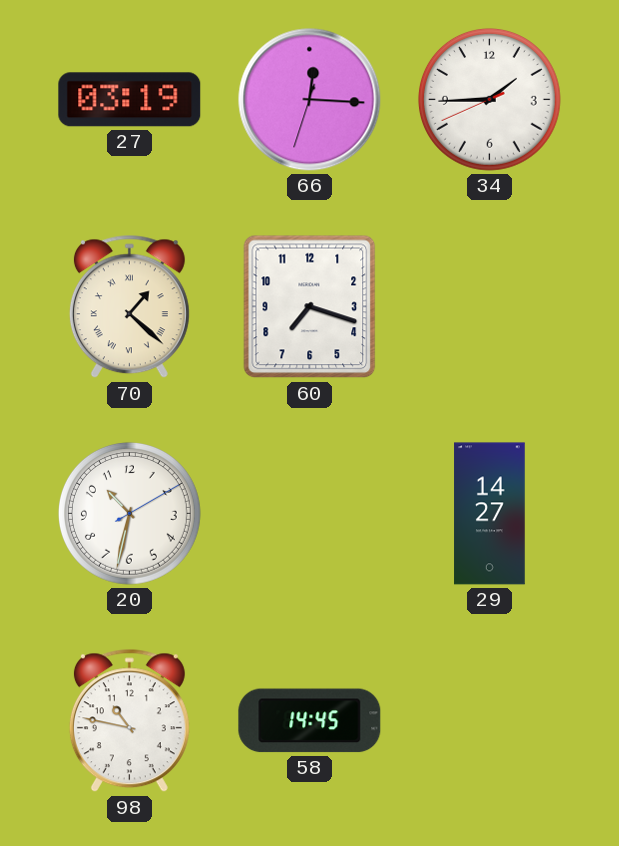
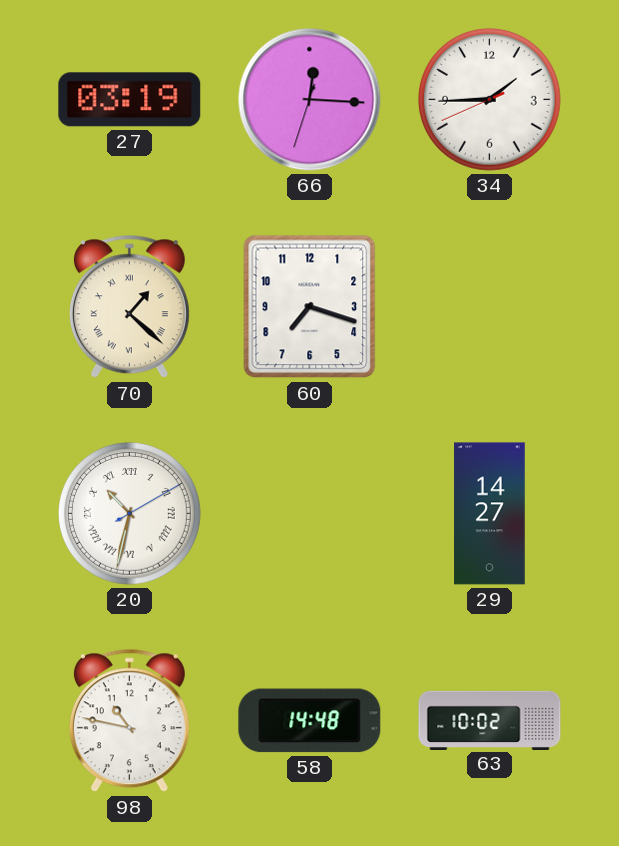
20 numerals: Arabic -> Roman (129, 513)
58: 14:45 -> 14:48 (310, 721)
63: none -> 10:02 (490, 720)
